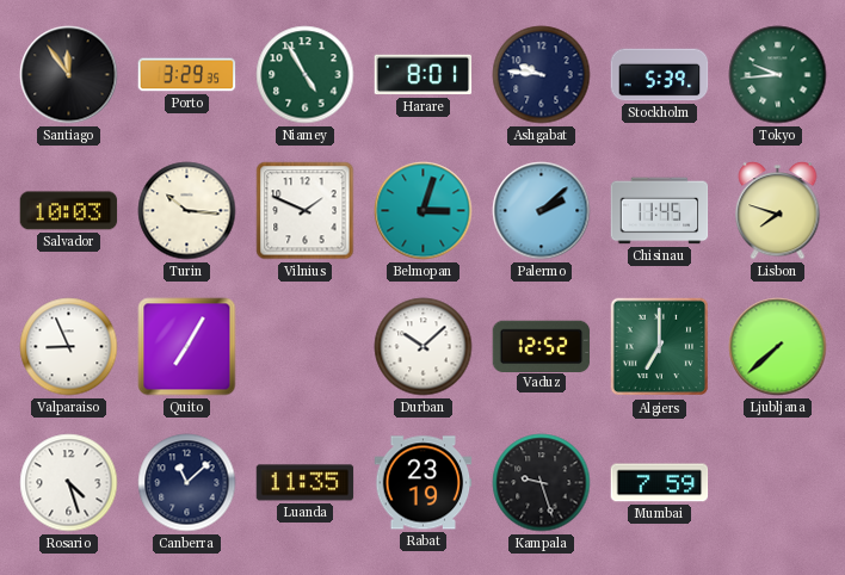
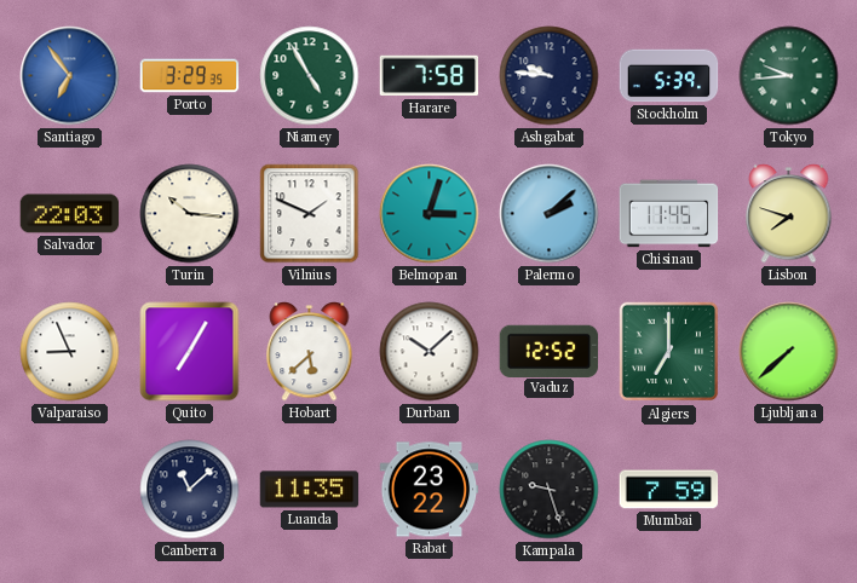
Santiago: 11:54 -> 6:54 (70, 76)
Santiago dial: black -> blue (70, 76)
Harare: 8:01 -> 7:58 (430, 76)
Salvador: 10:03 -> 22:03 (70, 214)
Hobart: none -> 5:38 (310, 352)
Rosario: 4:27 -> none (69, 483)
Rabat: 23:19 -> 23:22 (430, 490)
